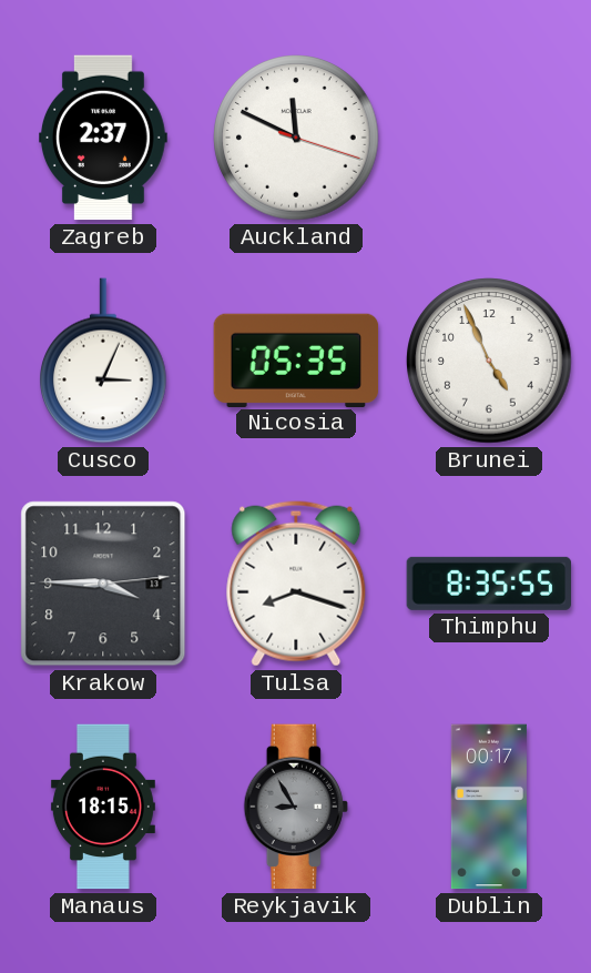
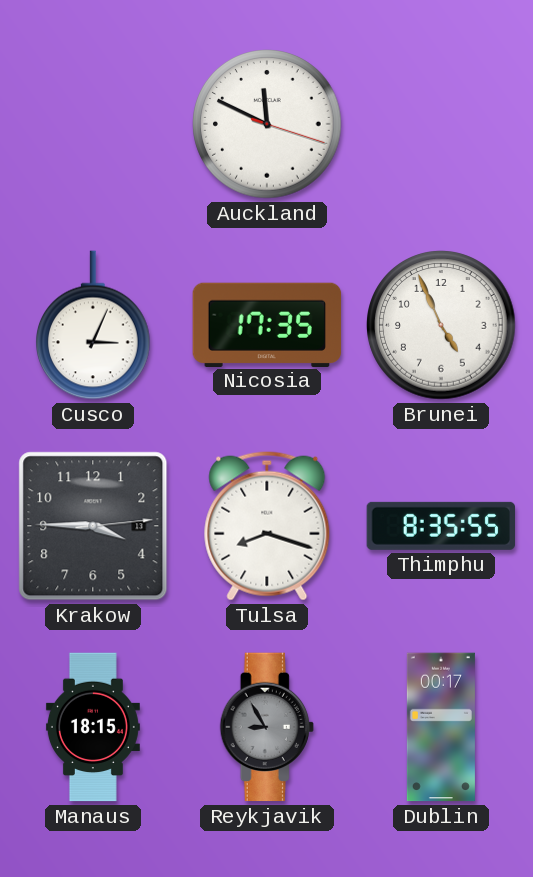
Zagreb: 2:37 -> none (104, 138)
Nicosia: 05:35 -> 17:35 (267, 324)
